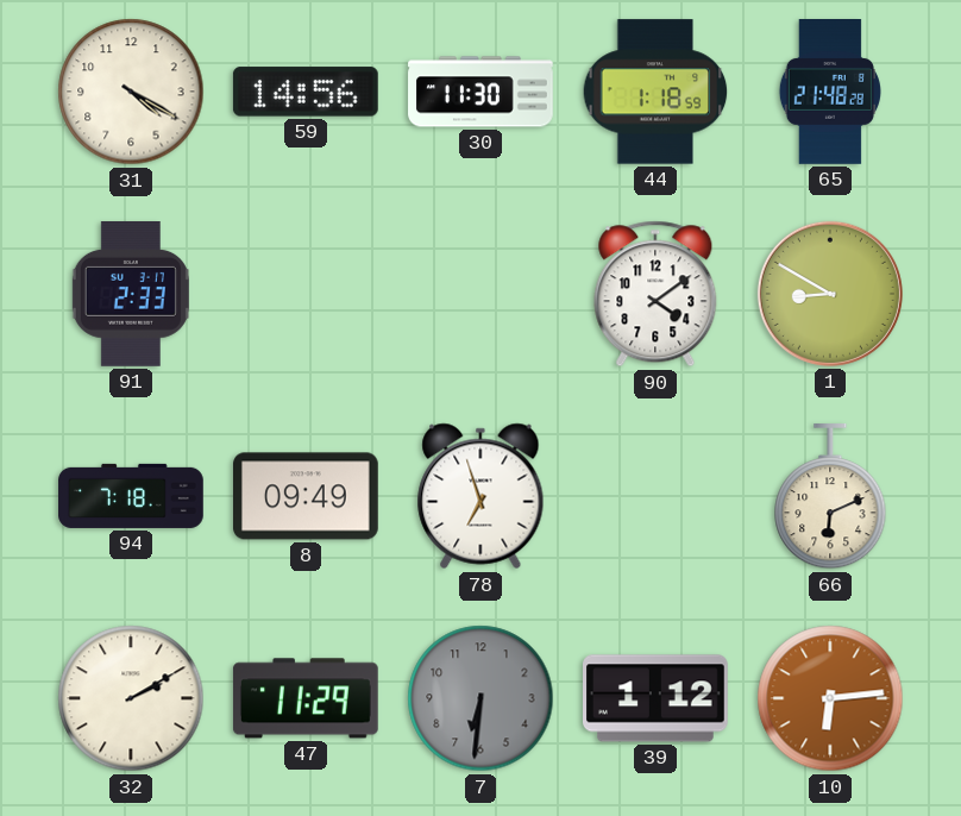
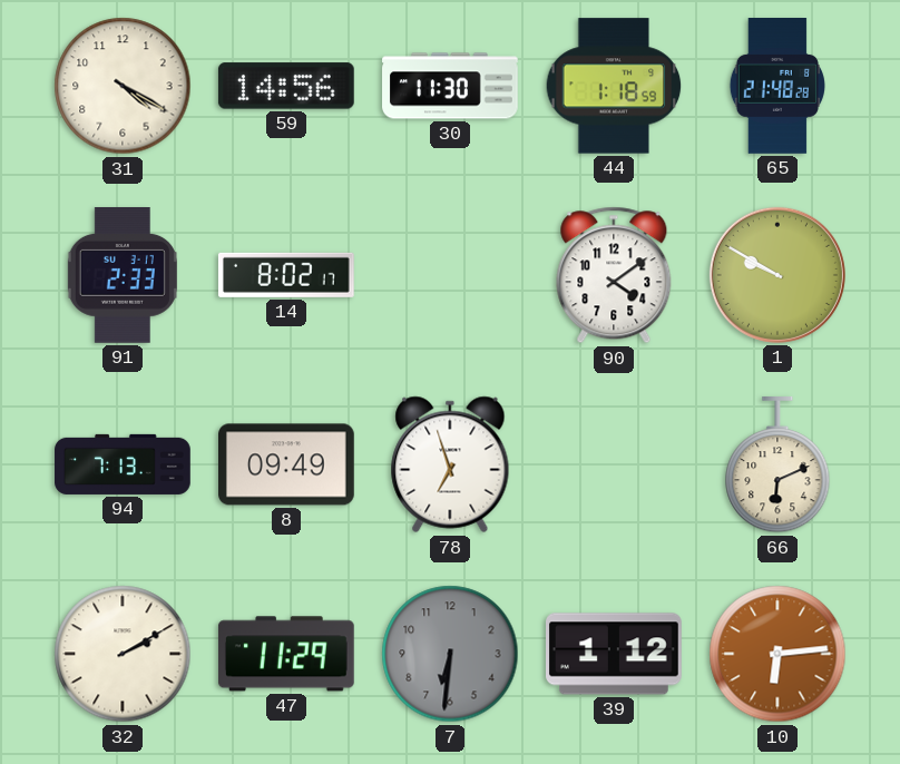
14: none -> 8:02 (286, 275)
1: 8:50 -> 9:50 (777, 275)
94: 7:18 -> 7:13 (123, 464)
